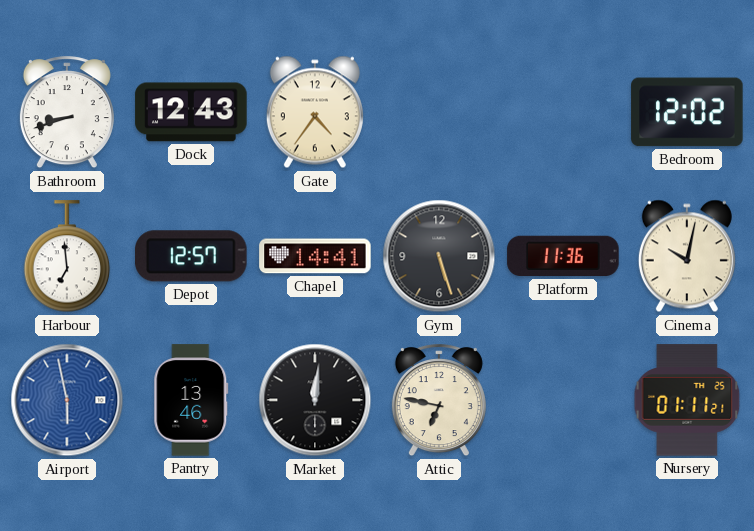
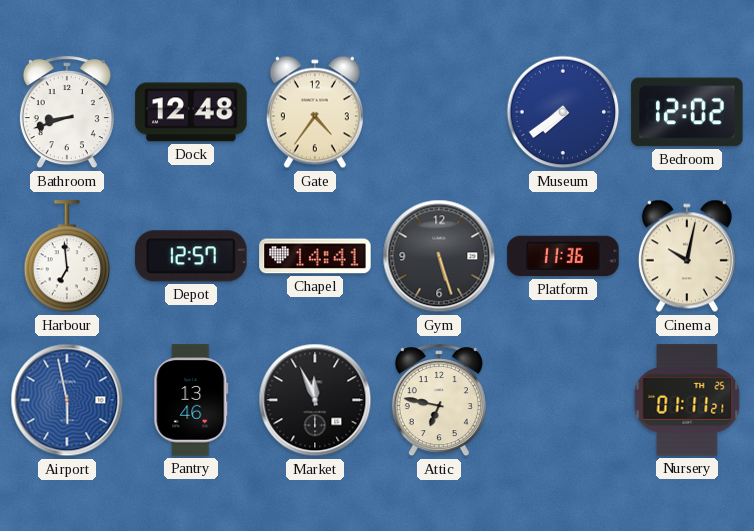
Dock: 12:43 -> 12:48 (191, 112)
Museum: none -> 7:39 (563, 112)
Market: 12:01 -> 11:56 (315, 400)
